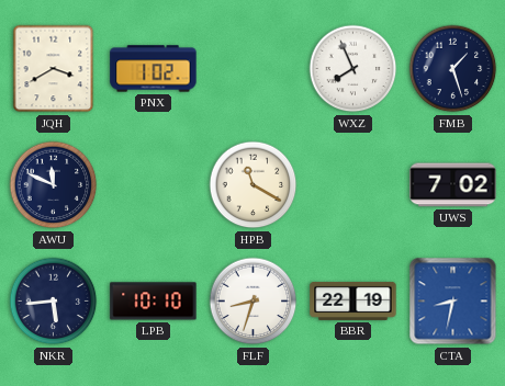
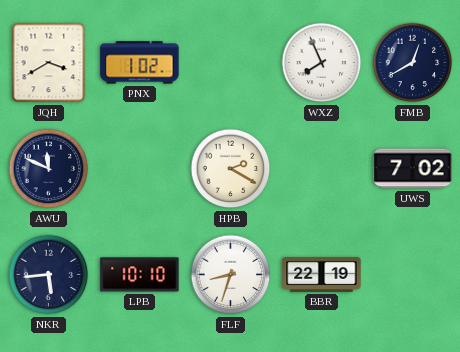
FMB: 1:27 -> 12:40 (413, 63)
HPB: 11:20 -> 2:20 (231, 169)
CTA: 8:32 -> none (453, 302)
